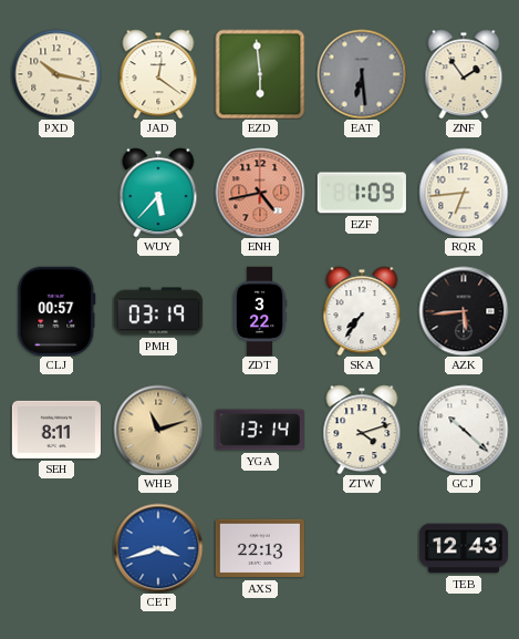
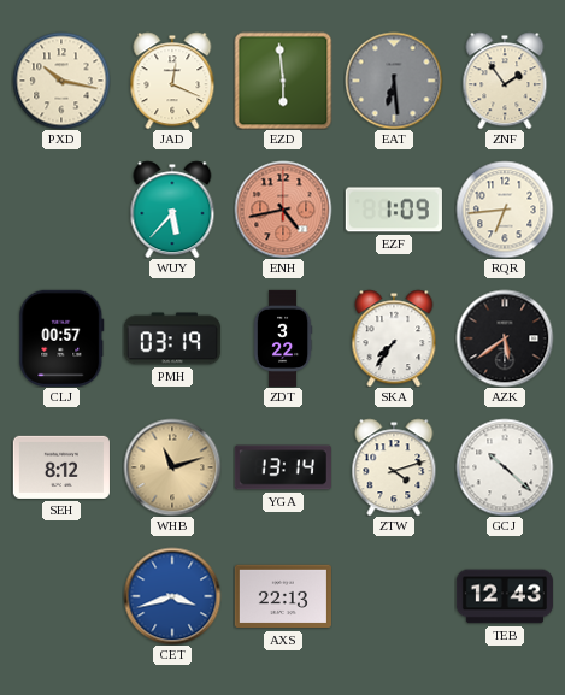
JAD: 12:21 -> 12:19 (172, 81)
AZK: 5:44 -> 5:39 (505, 338)
SEH: 8:11 -> 8:12 (61, 467)
